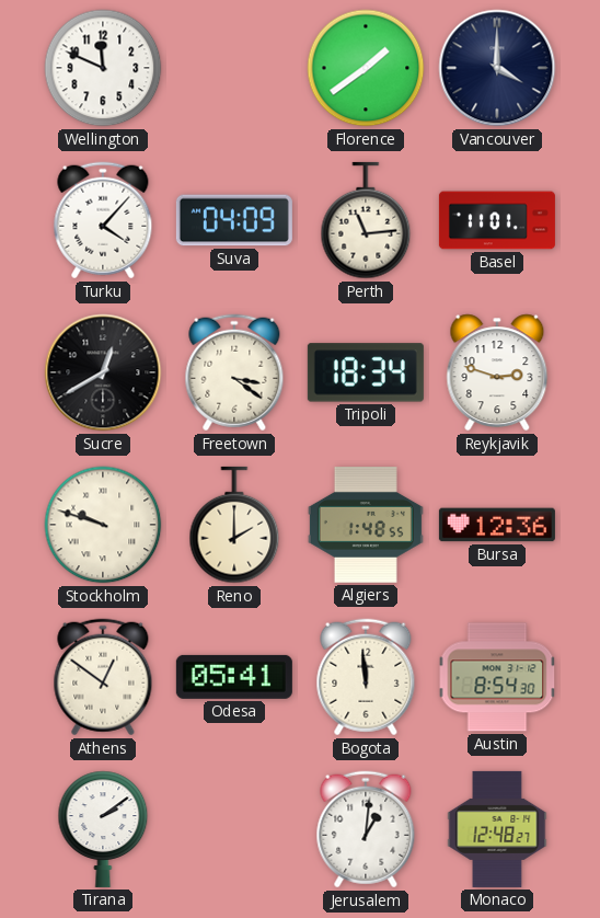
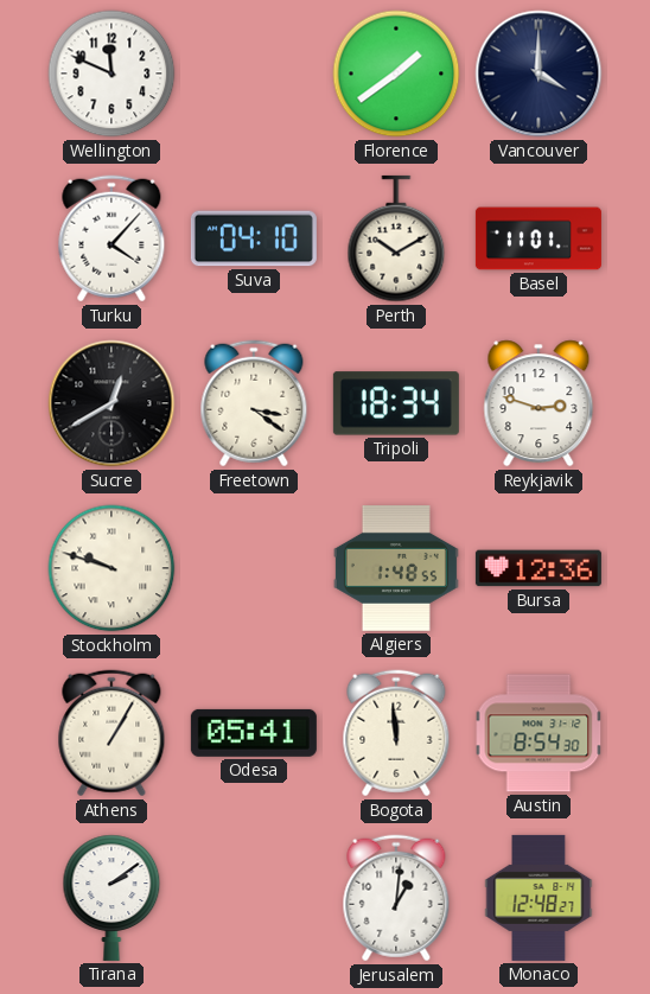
Suva: 04:09 -> 04:10 (254, 238)
Perth: 11:14 -> 10:10 (396, 238)
Reno: 2:00 -> none (234, 525)
Athens: 12:51 -> 1:05 (111, 733)
